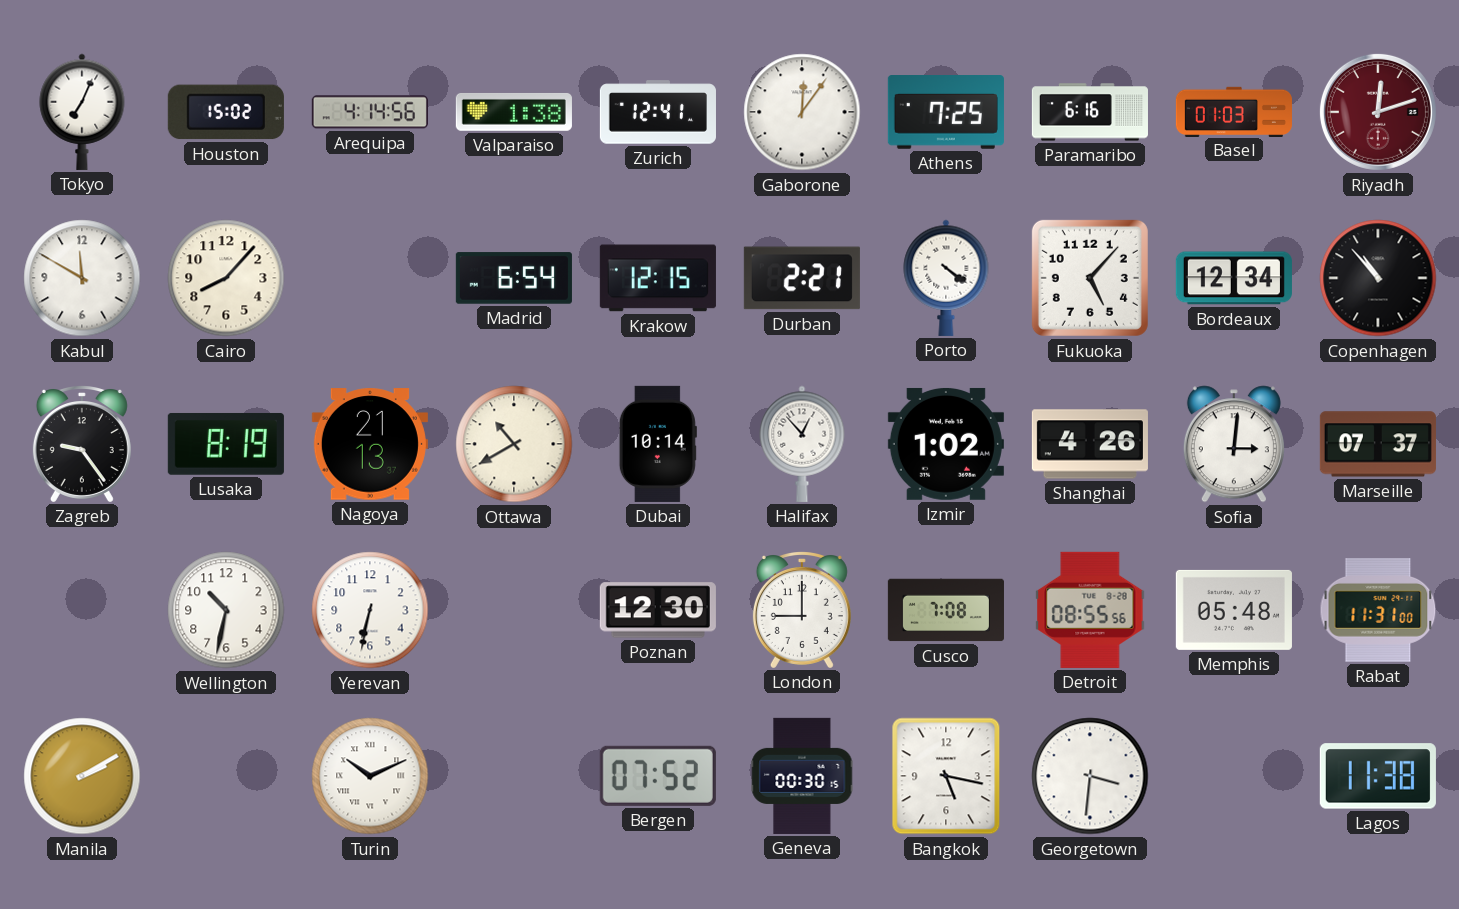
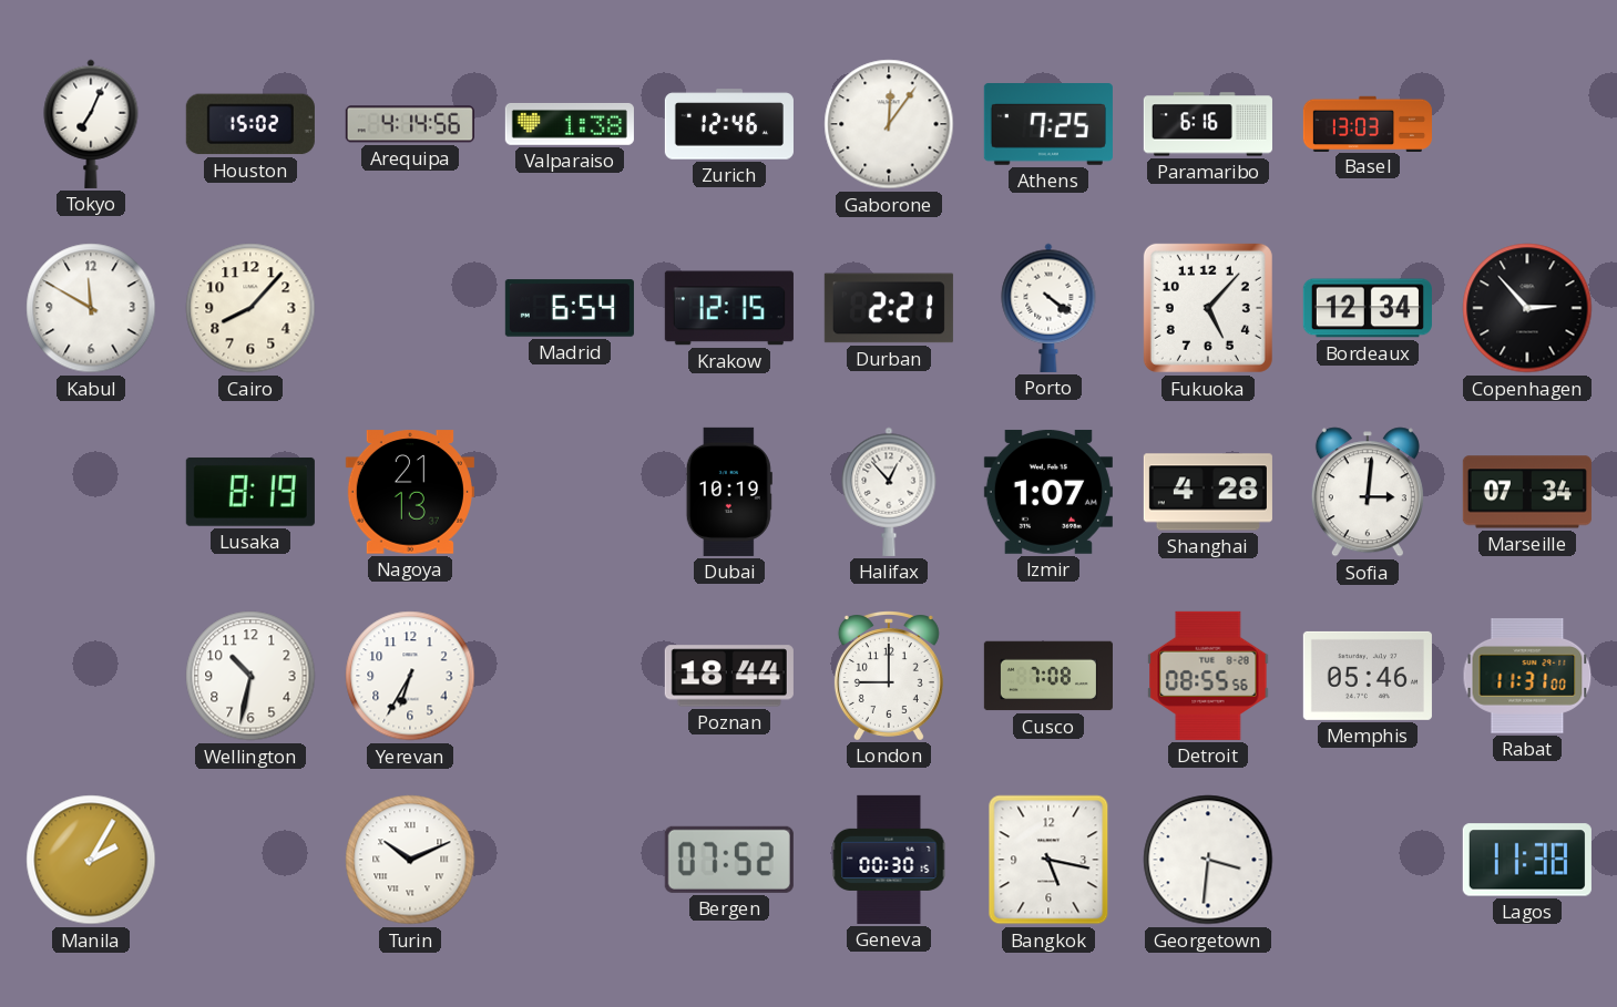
Zurich: 12:41 -> 12:46 (729, 124)
Basel: 01:03 -> 13:03 (1368, 123)
Riyadh: 12:12 -> none (1378, 112)
Copenhagen: 10:53 -> 2:53 (1527, 308)
Zagreb: 9:24 -> none (82, 444)
Ottawa: 10:40 -> none (514, 444)
Dubai: 10:14 -> 10:19 (729, 492)
Izmir: 1:02 -> 1:07 (1048, 492)
Shanghai: 4:26 -> 4:28 (1208, 492)
Marseille: 07:37 -> 07:34 (1527, 492)
Yerevan: 6:32 -> 6:35 (410, 676)
Poznan: 12:30 -> 18:44 (729, 676)
Memphis: 05:48 -> 05:46 (1368, 676)
Manila: 2:10 -> 2:05 (91, 860)
